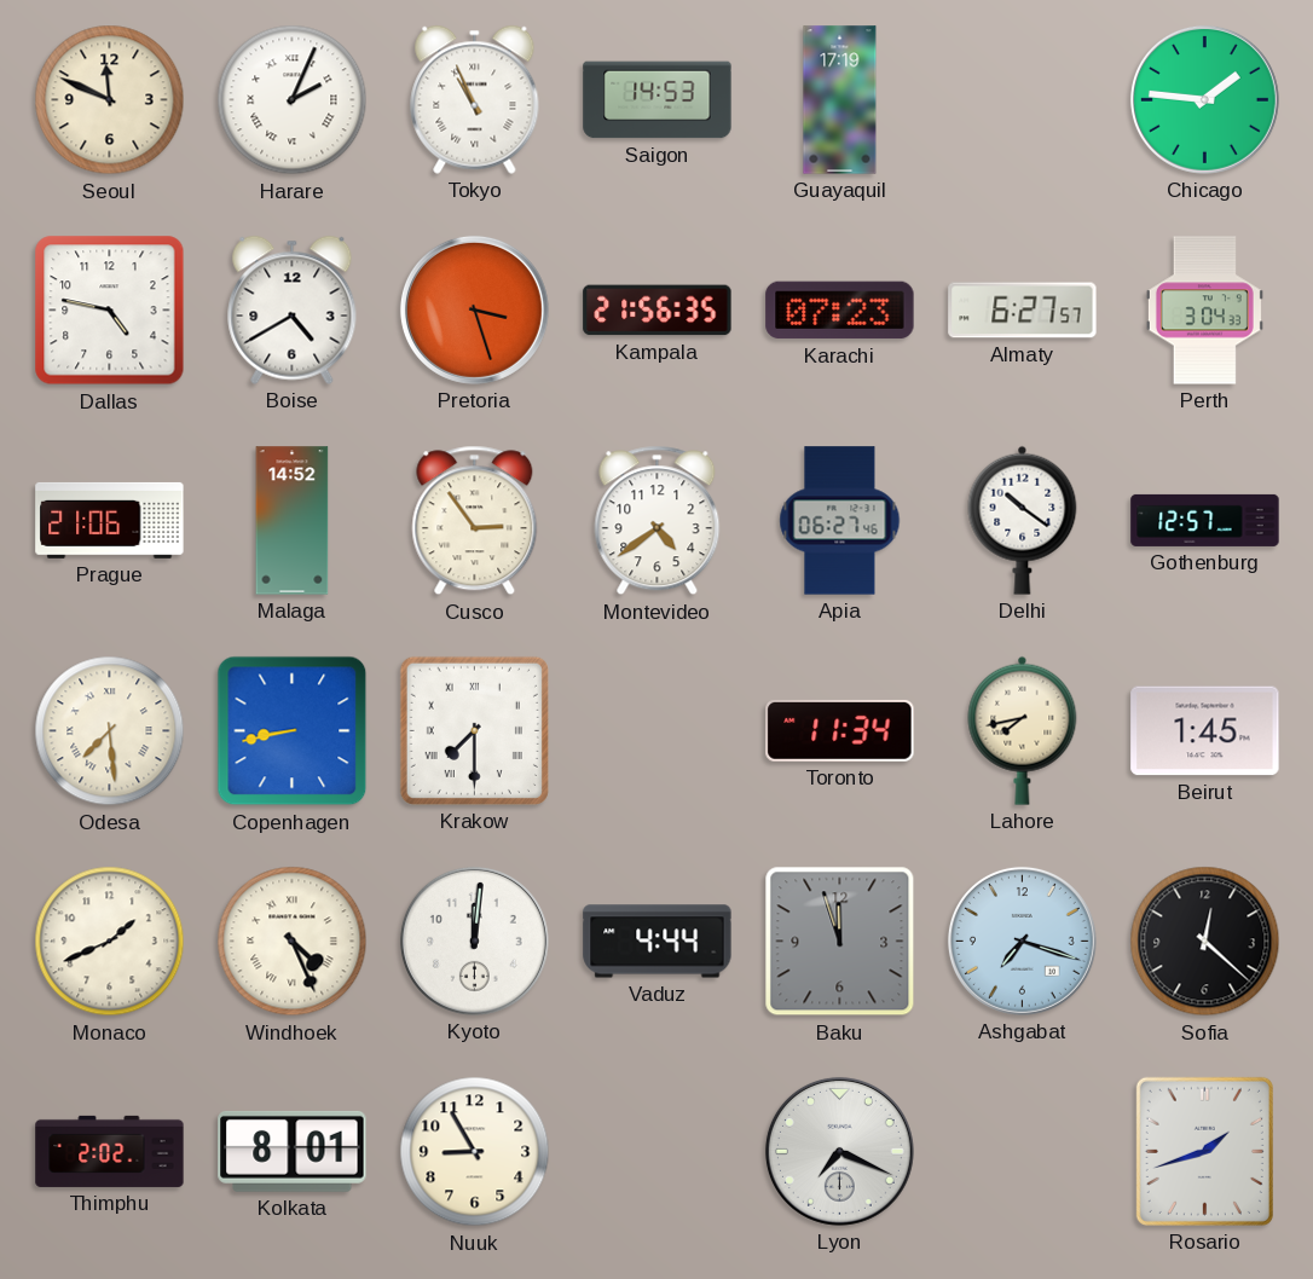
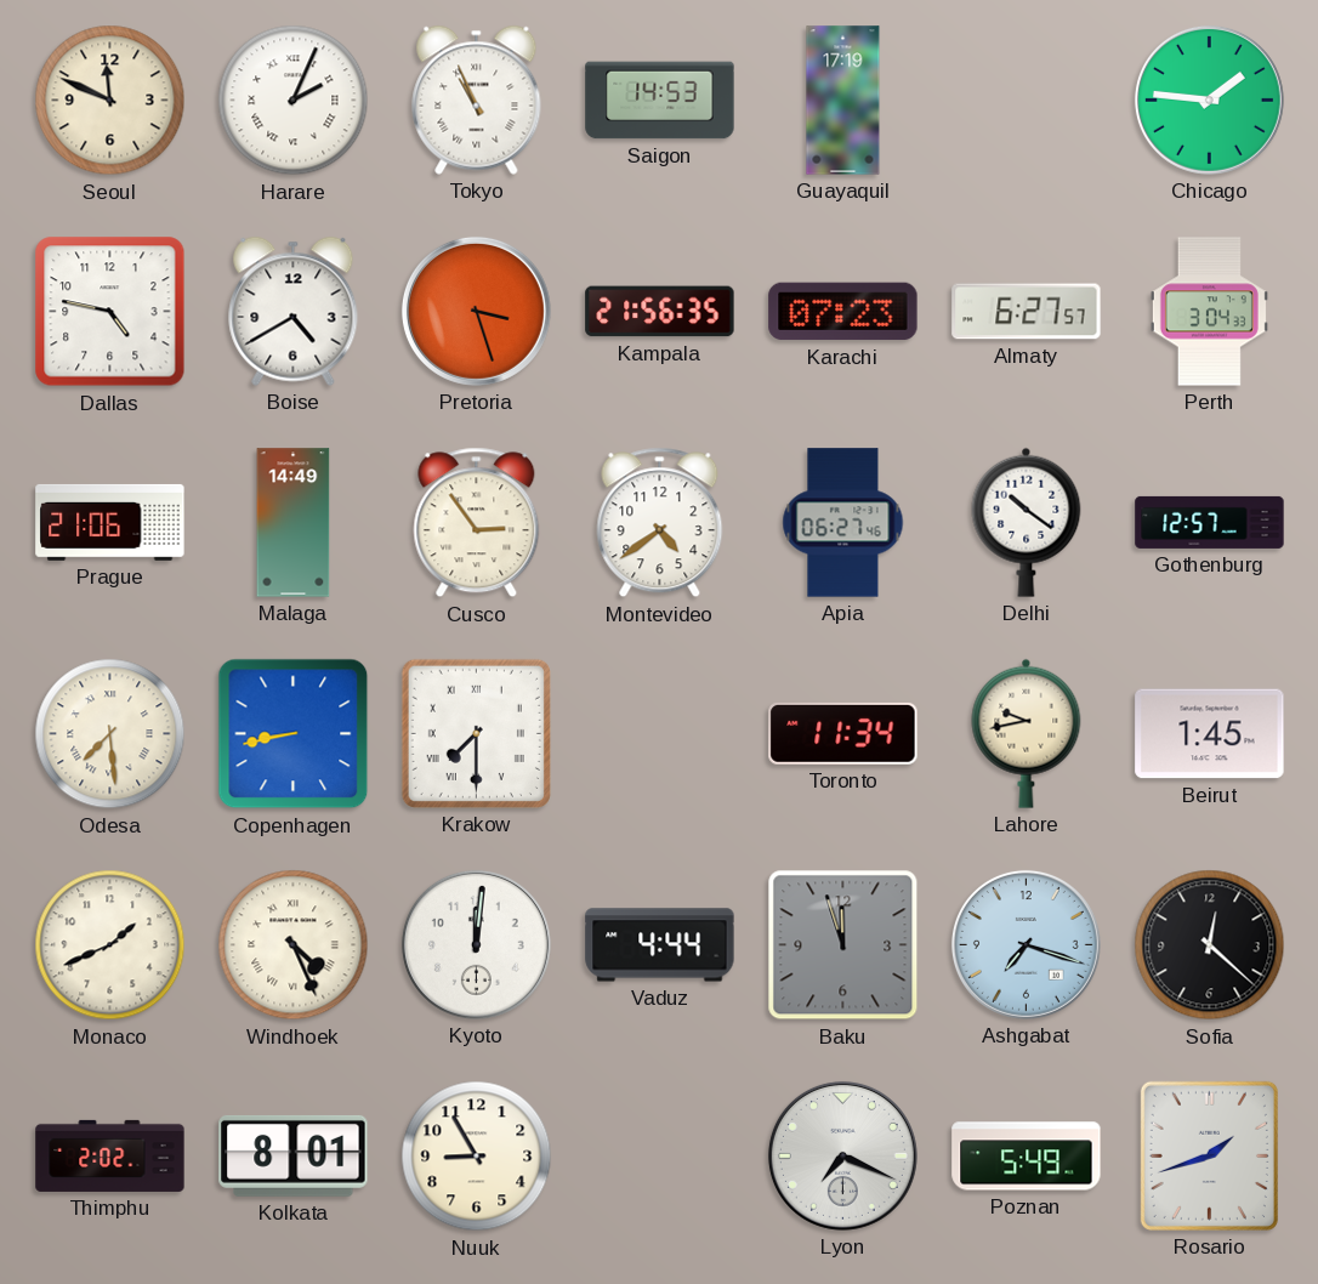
Malaga: 14:52 -> 14:49 (294, 523)
Lahore: 7:43 -> 9:43 (1027, 733)
Poznan: none -> 5:49 (1027, 1157)
